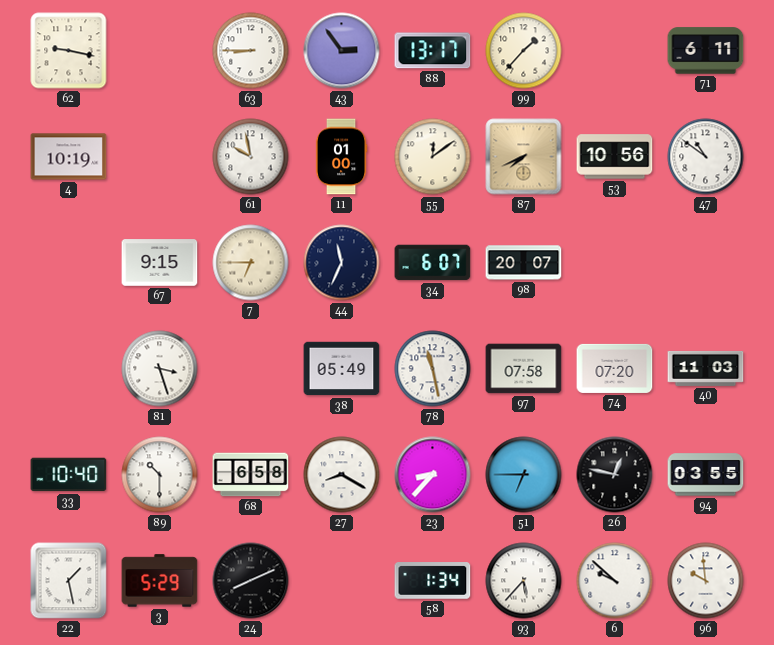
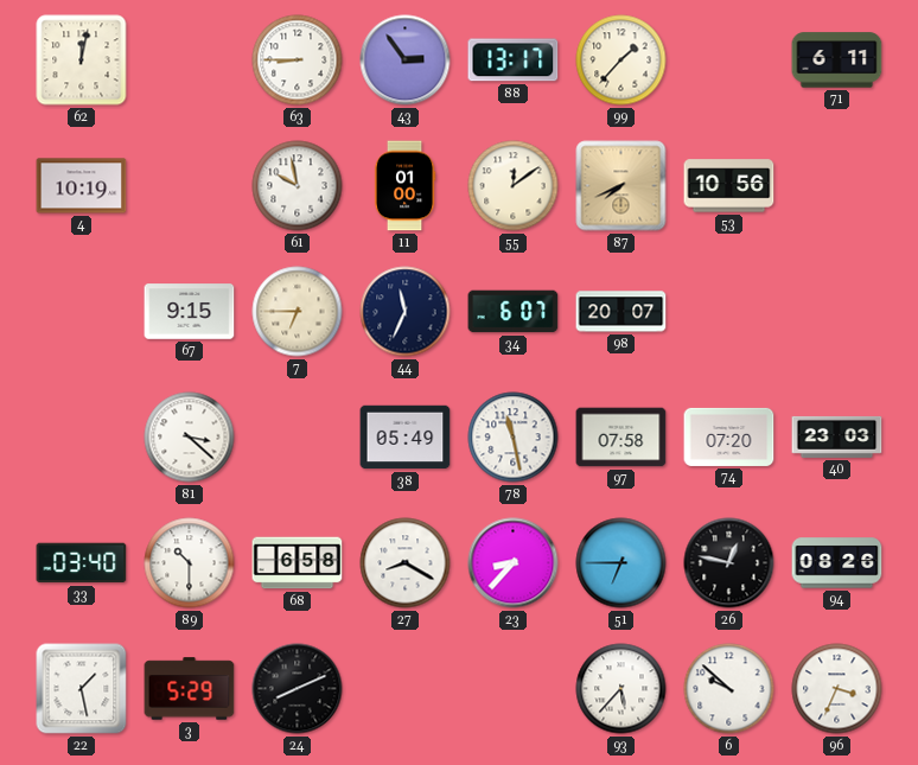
62: 9:17 -> 12:02 (82, 60)
47: 10:51 -> none (706, 157)
81: 3:27 -> 3:22 (190, 438)
40: 11:03 -> 23:03 (837, 436)
33: 10:40 -> 03:40 (82, 563)
94: 03:55 -> 08:26 (837, 563)
58: 1:34 -> none (433, 581)
96: 9:59 -> 3:34 (837, 689)
